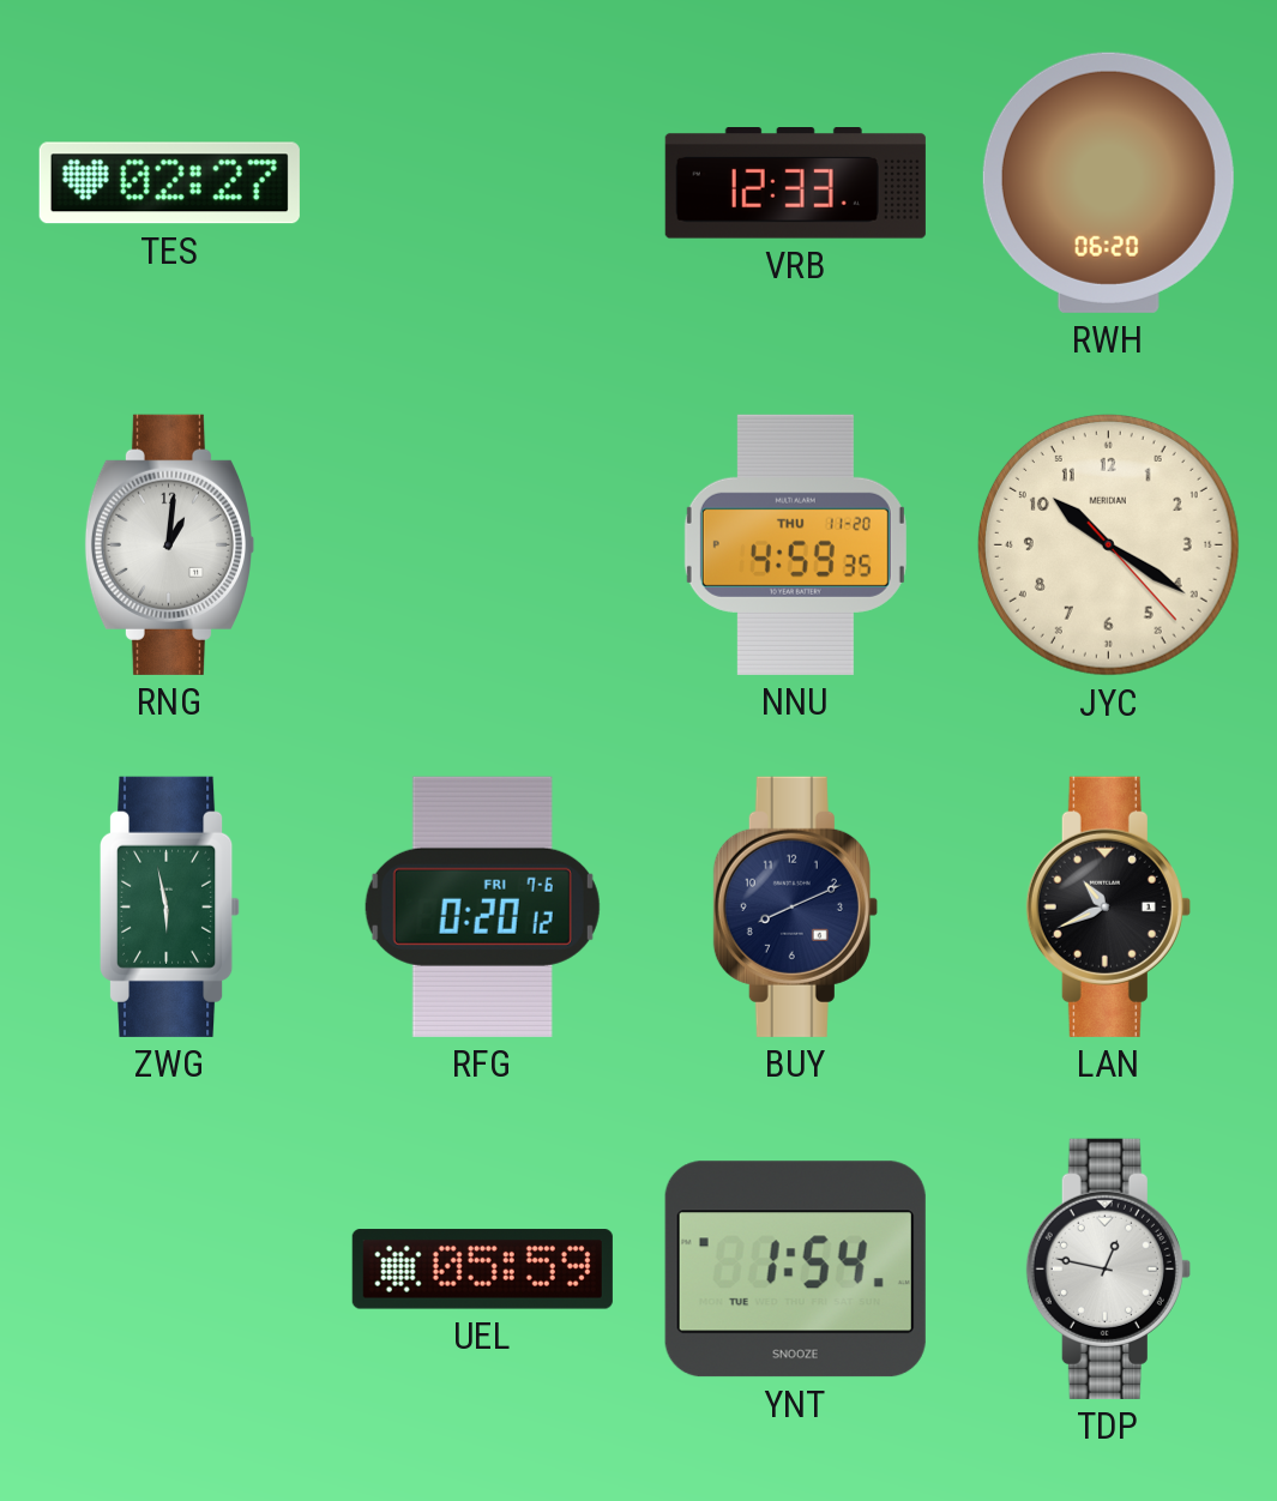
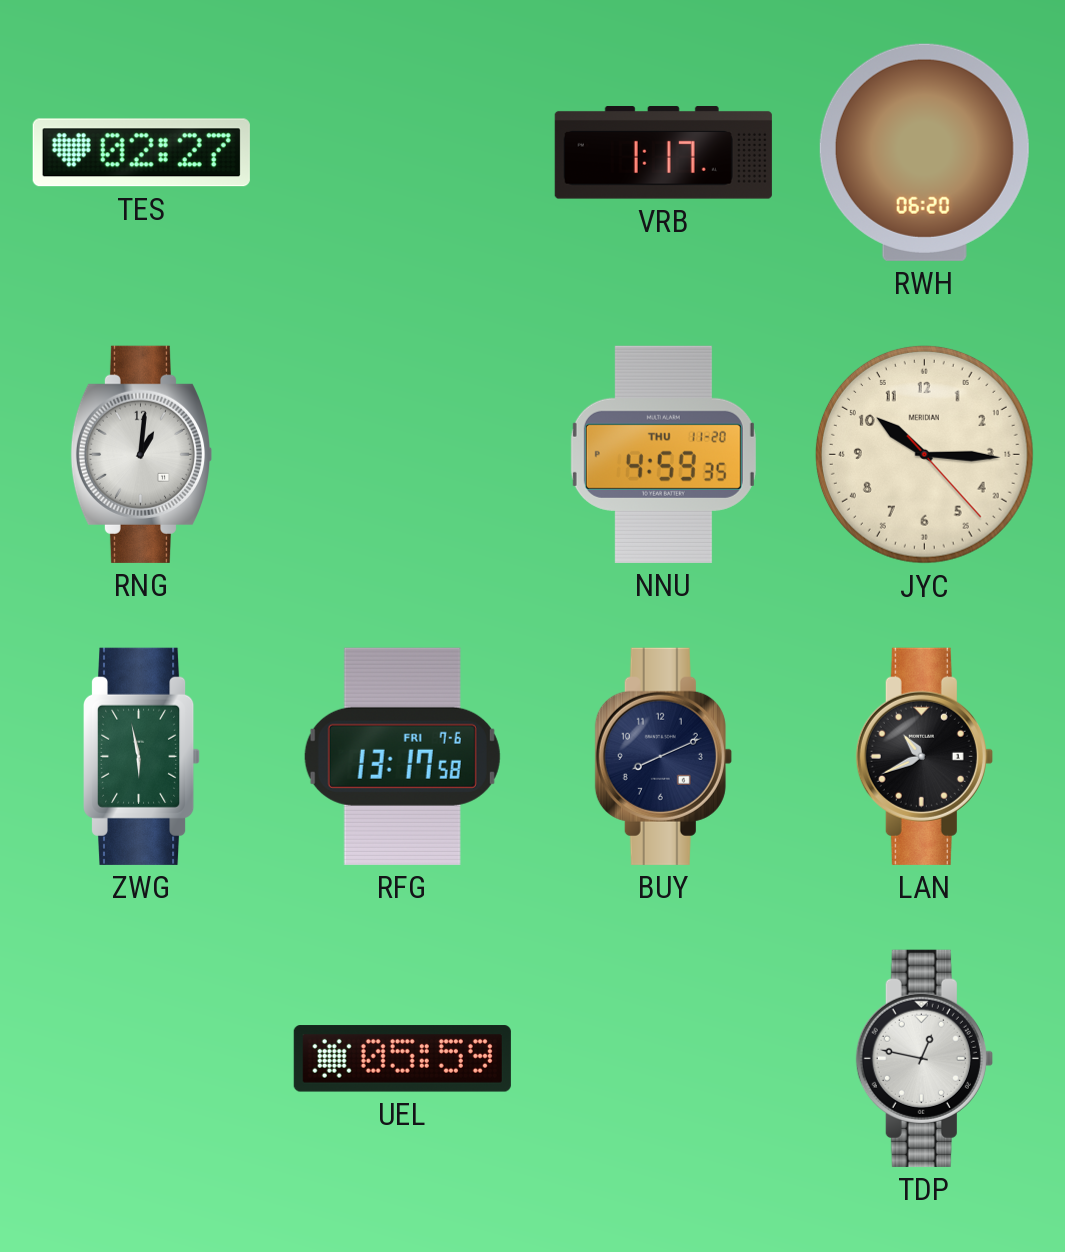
VRB: 12:33 -> 1:17 (663, 153)
JYC: 10:20 -> 10:15 (924, 454)
RFG: 0:20 -> 13:17 (402, 756)
YNT: 1:54 -> none (795, 1270)
